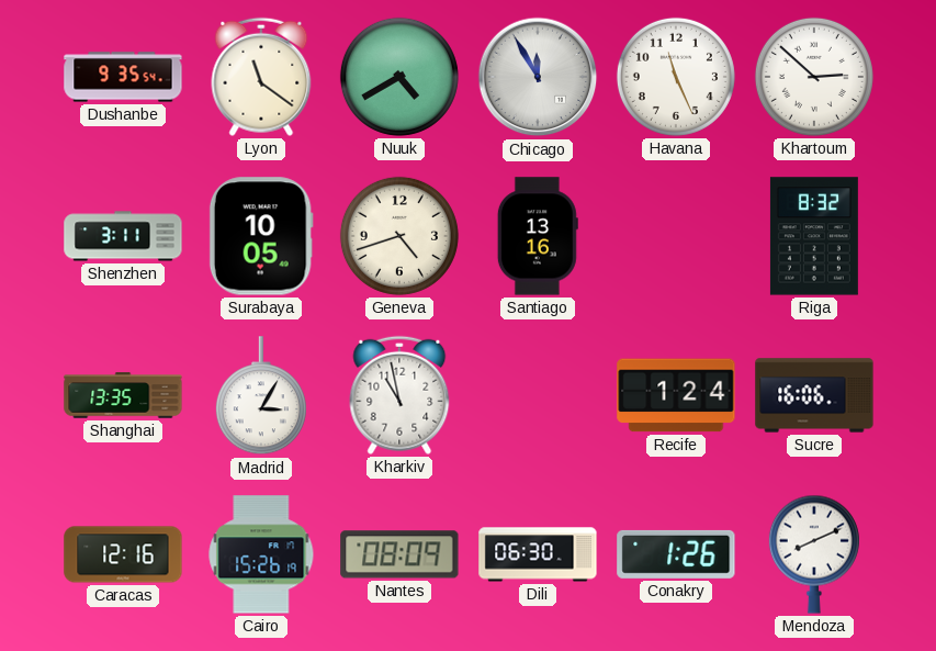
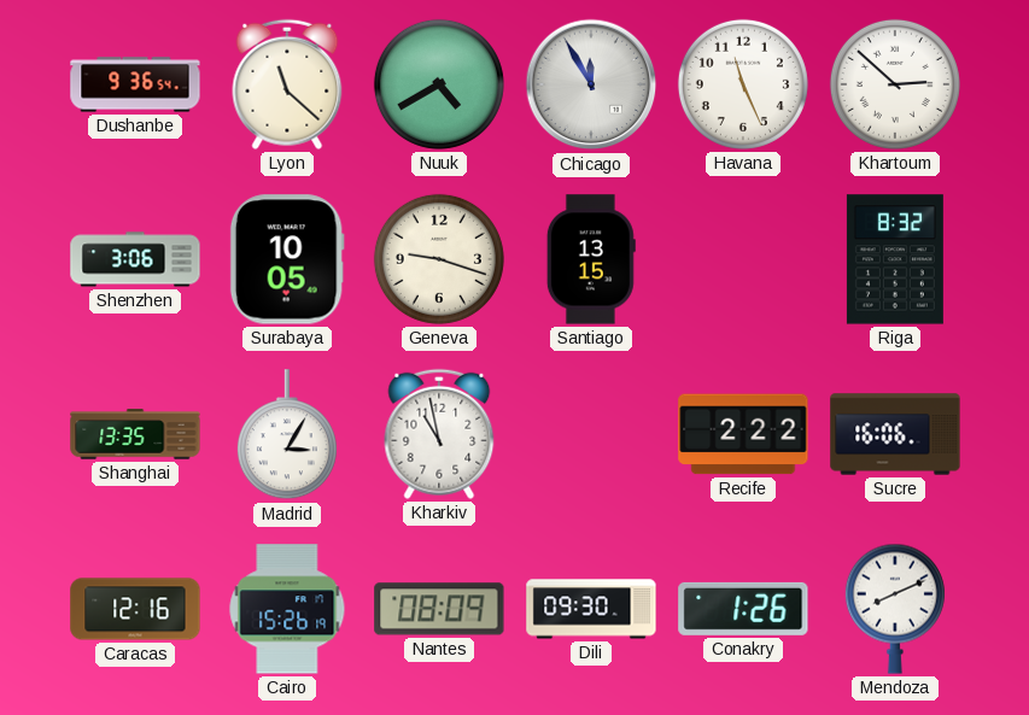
Dushanbe: 9:35 -> 9:36 (135, 84)
Lyon: 11:21 -> 11:22 (287, 84)
Shenzhen: 3:11 -> 3:06 (135, 259)
Geneva: 4:42 -> 9:18 (439, 259)
Santiago: 13:16 -> 13:15 (591, 259)
Recife: 1:24 -> 2:22 (743, 434)
Dili: 06:30 -> 09:30 (591, 609)
